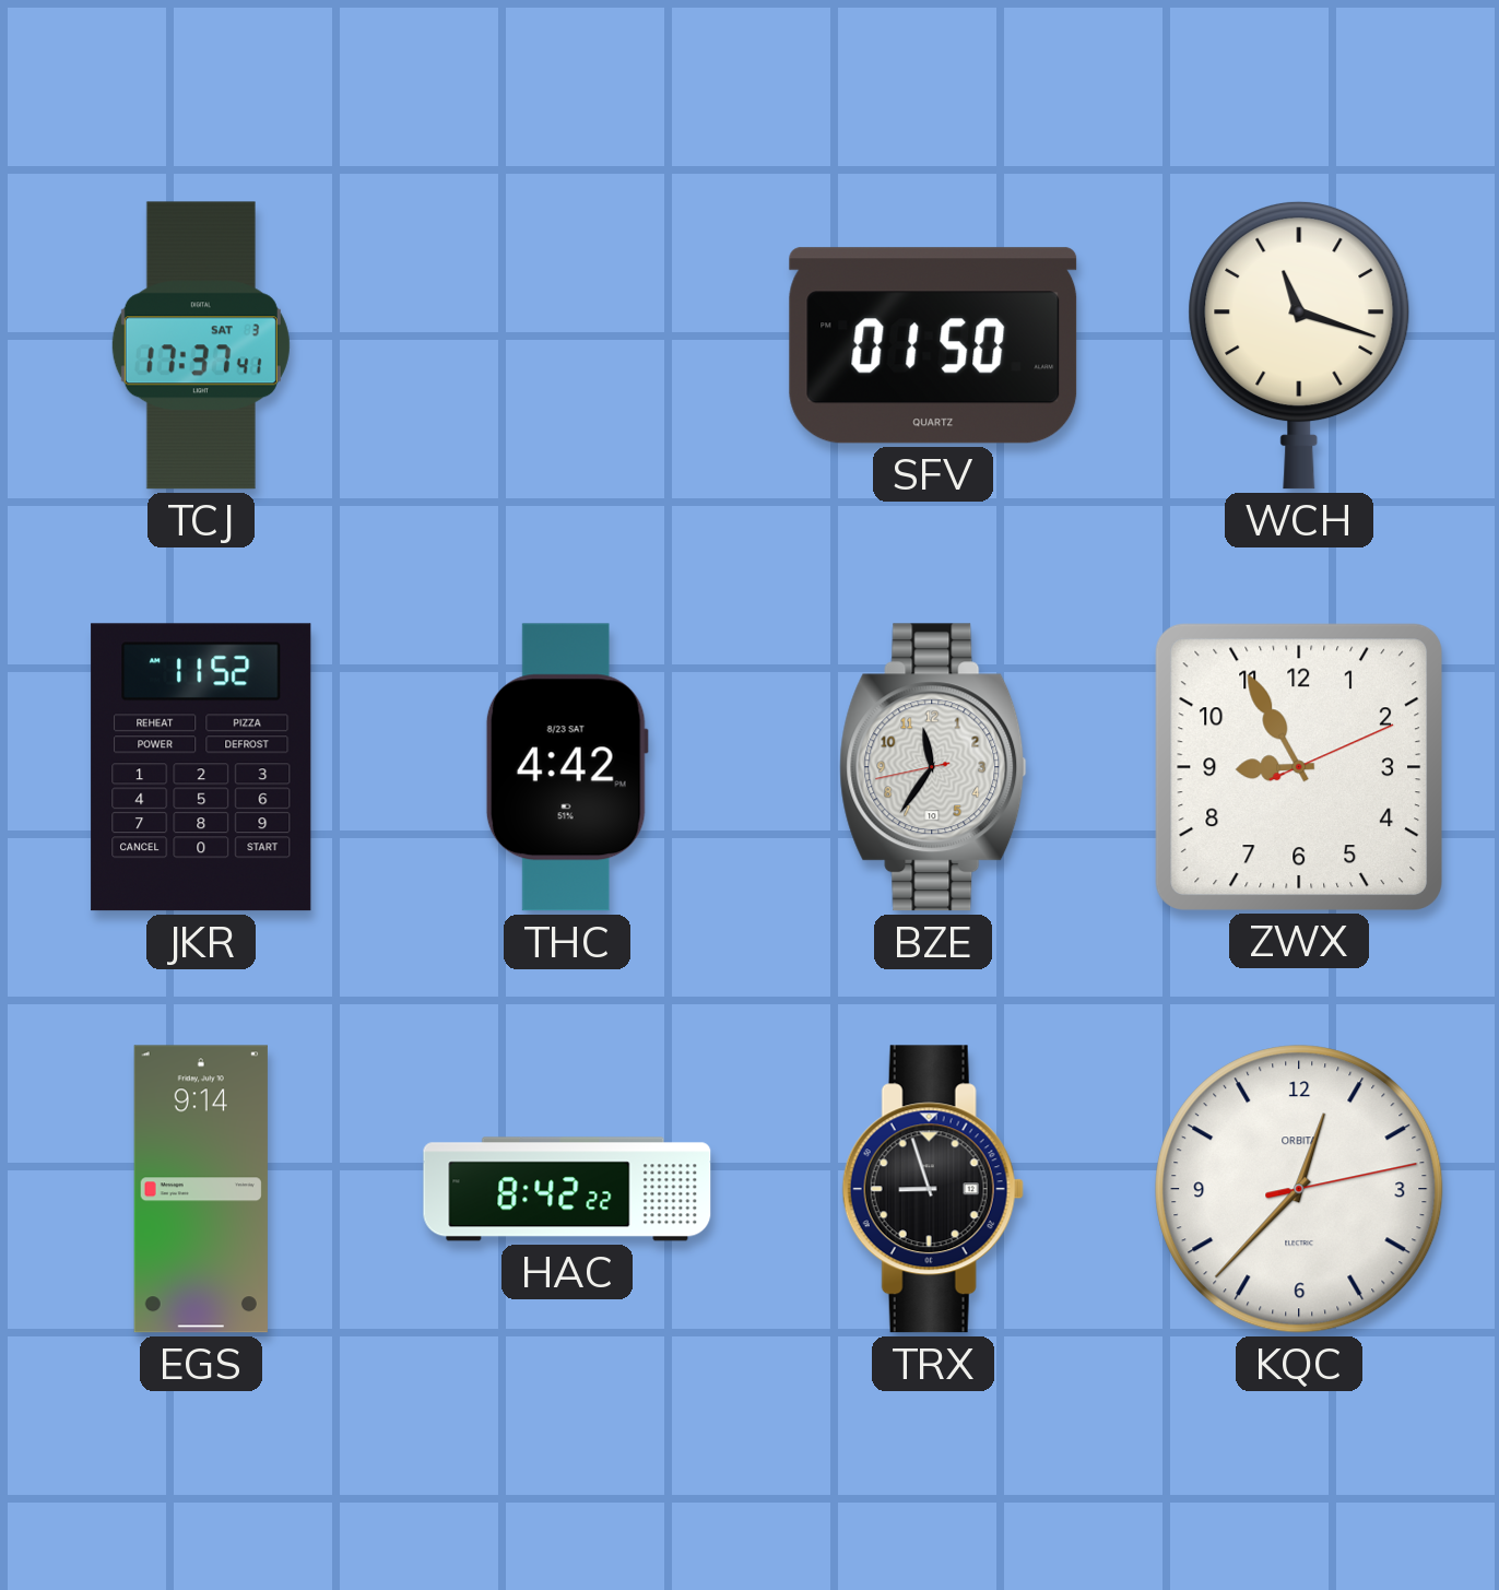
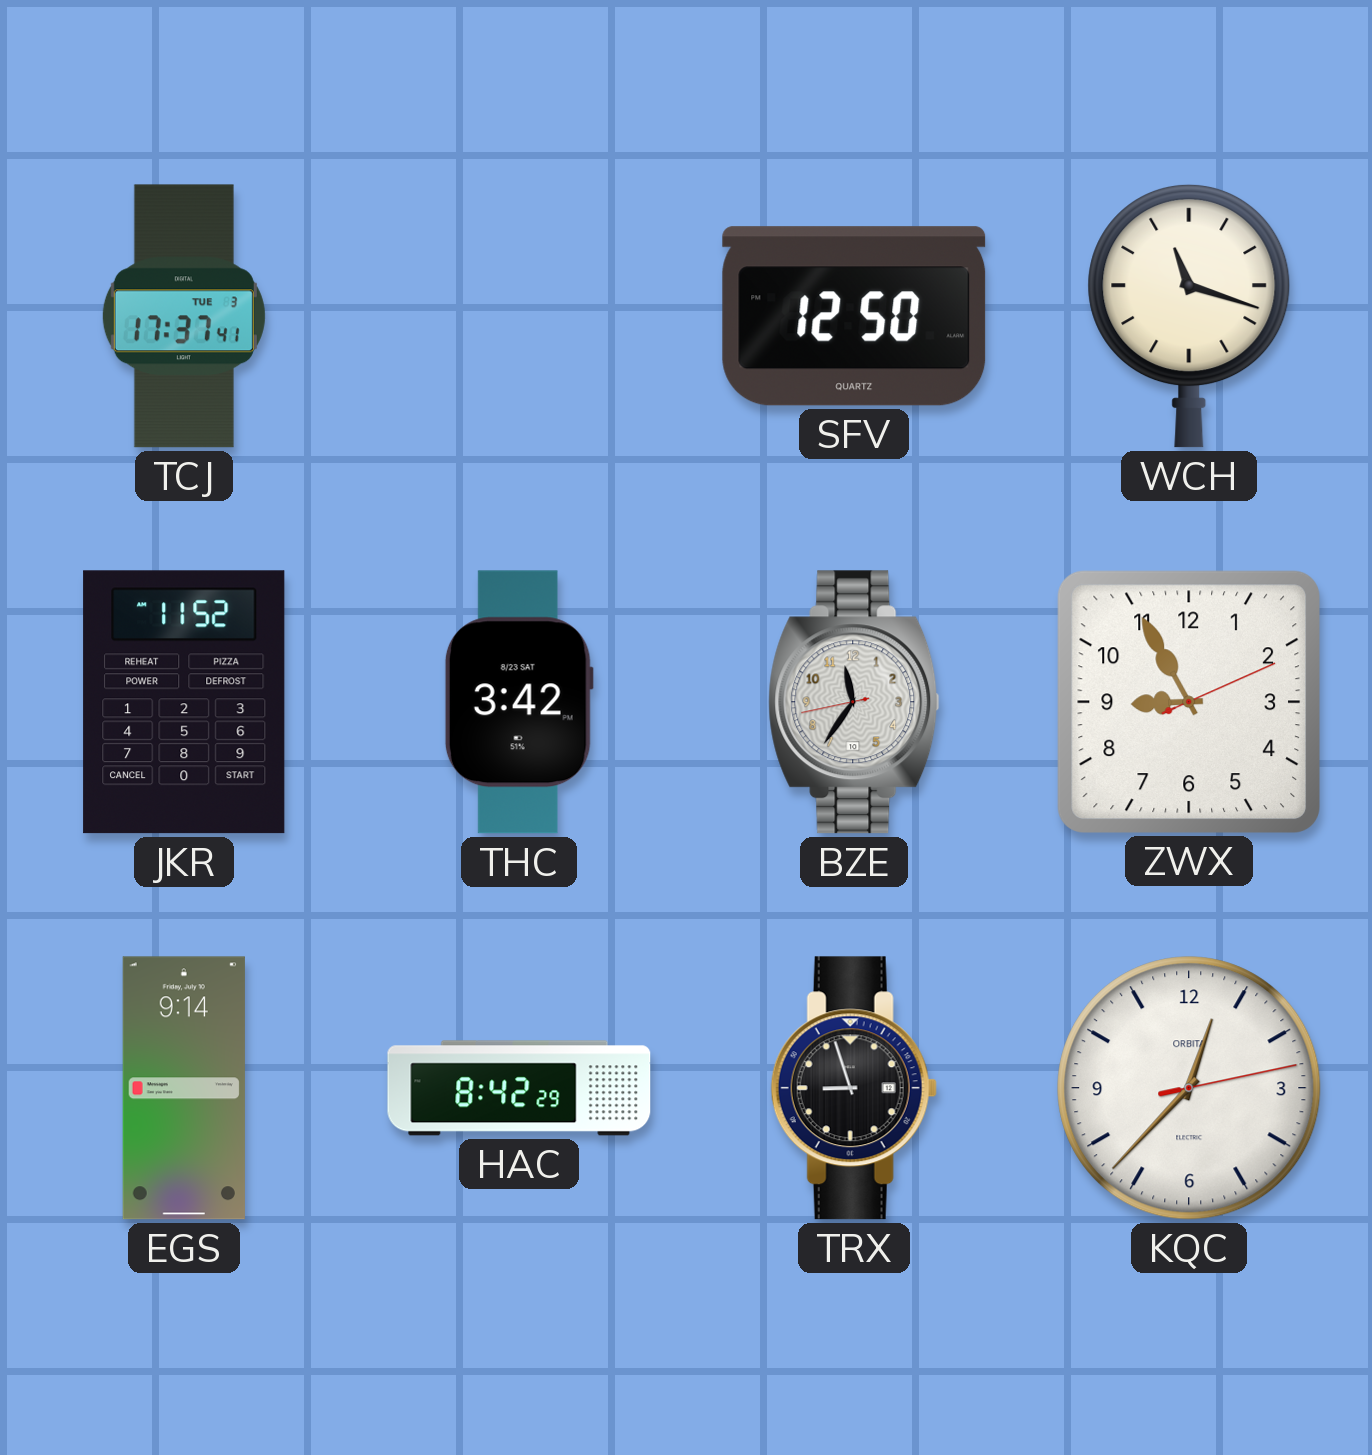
TCJ date: SAT 3 -> TUE 3 (184, 316)
SFV: 01:50 -> 12:50 (854, 316)
THC: 4:42 -> 3:42 (519, 702)
HAC: 8:42:22 -> 8:42:29 (519, 1088)
